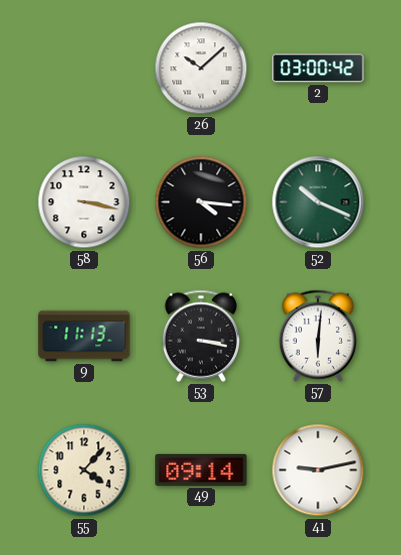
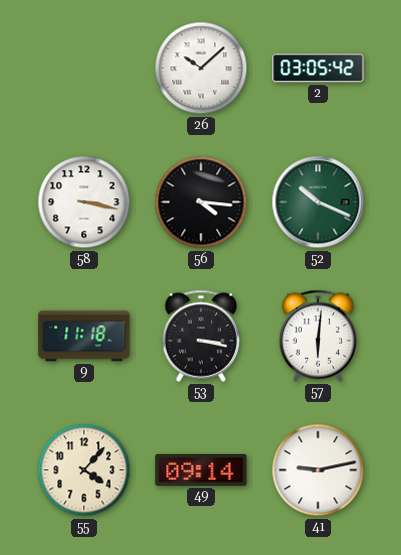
2: 03:00 -> 03:05 (318, 68)
9: 11:13 -> 11:18 (84, 336)
